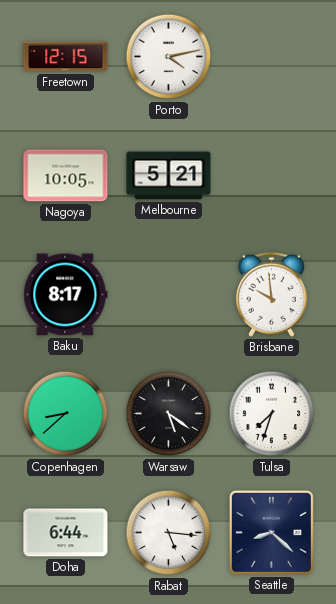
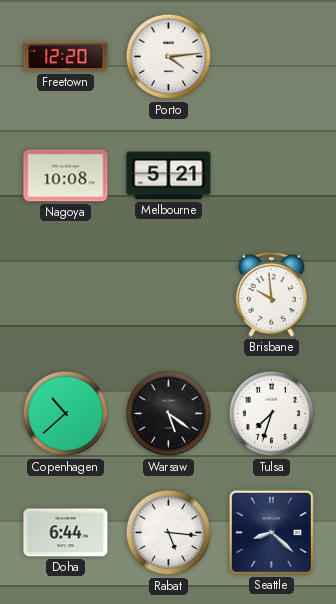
Freetown: 12:15 -> 12:20 (66, 57)
Porto: 4:13 -> 4:14 (169, 57)
Nagoya: 10:05 -> 10:08 (66, 176)
Baku: 8:17 -> none (66, 295)
Copenhagen: 8:38 -> 10:38 (66, 414)
